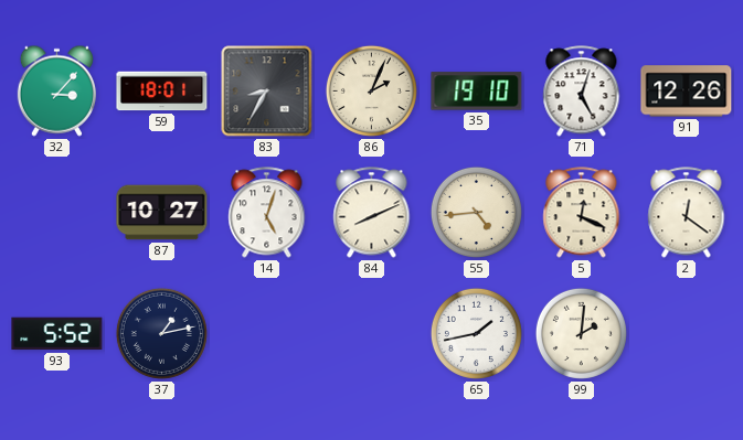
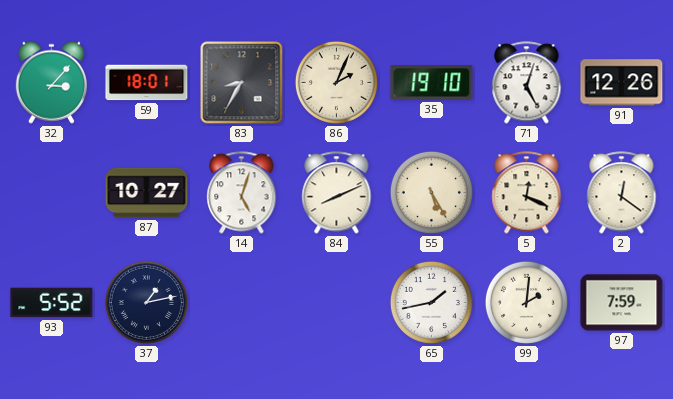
55: 4:44 -> 5:25 (431, 192)
97: none -> 7:59 (622, 303)
